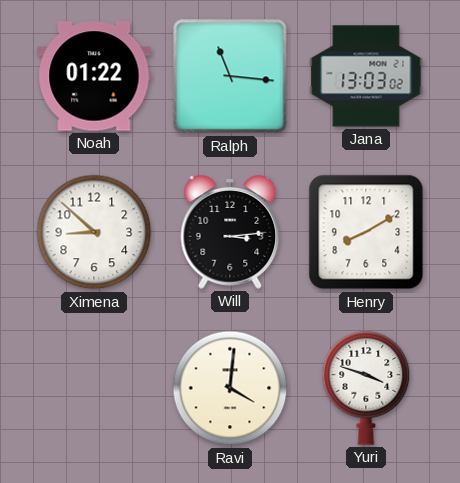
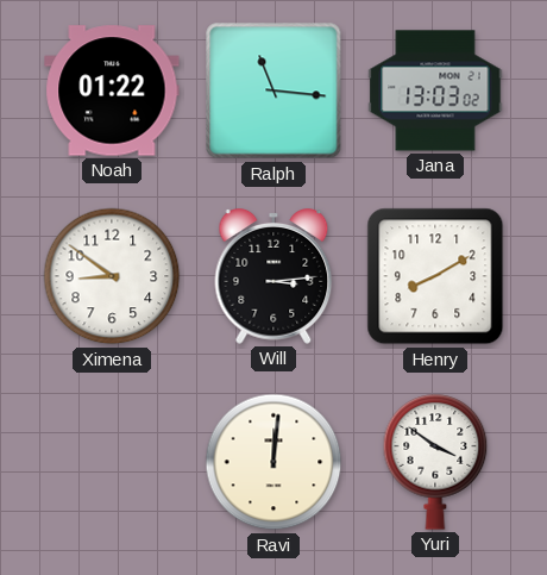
Ximena: 8:52 -> 8:51 (112, 276)
Ravi: 4:01 -> 12:01 (273, 462)
Yuri: 3:48 -> 3:51 (435, 462)
